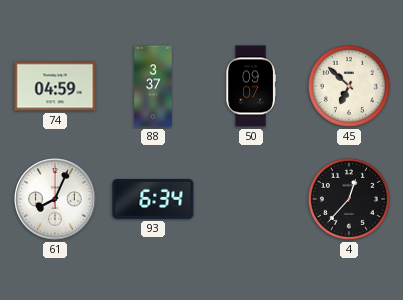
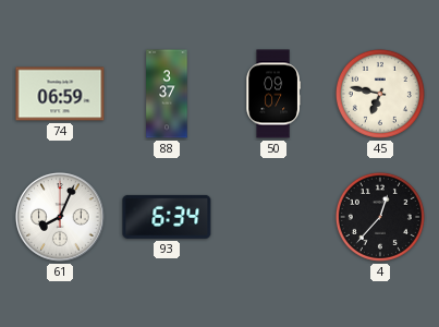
74: 04:59 -> 06:59 (60, 94)
45: 6:52 -> 6:47 (380, 94)
